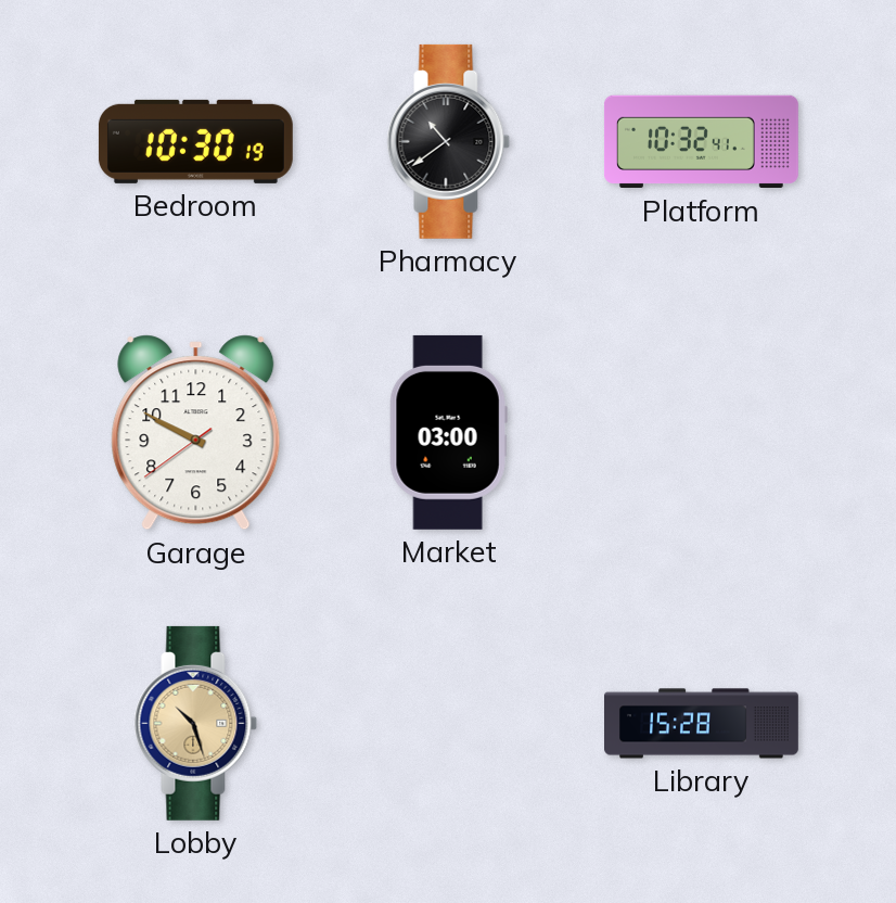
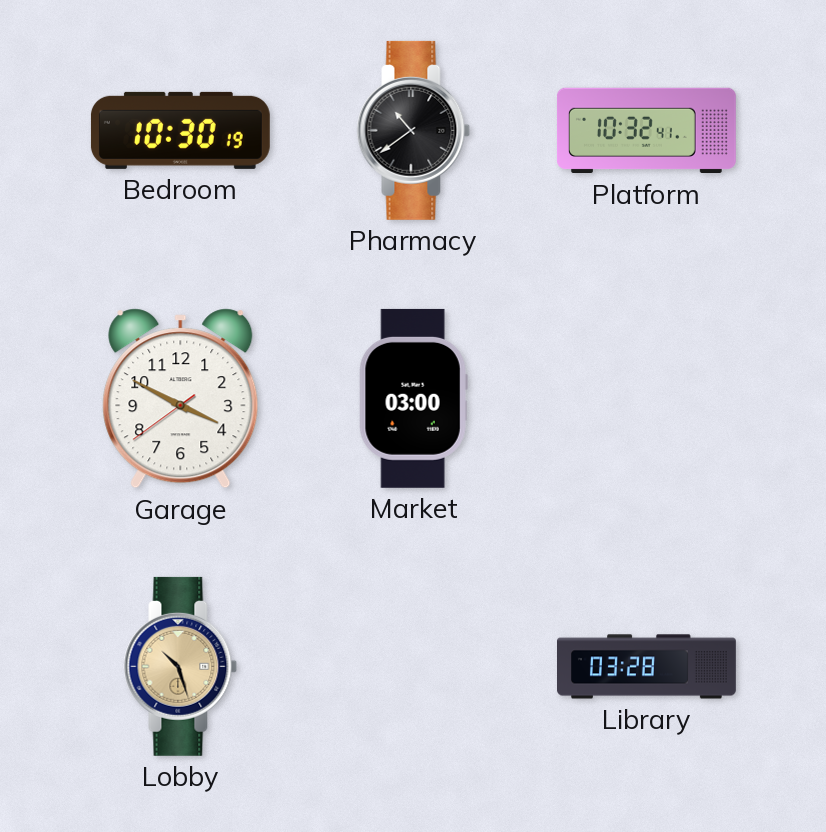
Garage: 9:49 -> 3:49 (181, 399)
Library: 15:28 -> 03:28 (647, 667)
